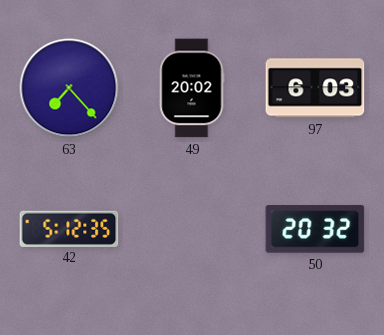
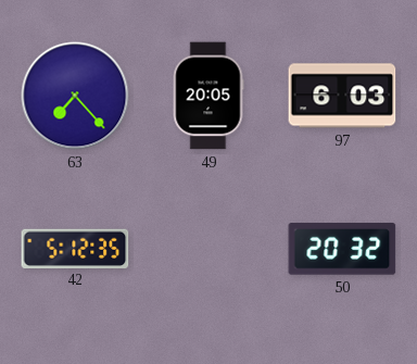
49: 20:02 -> 20:05 (208, 96)
